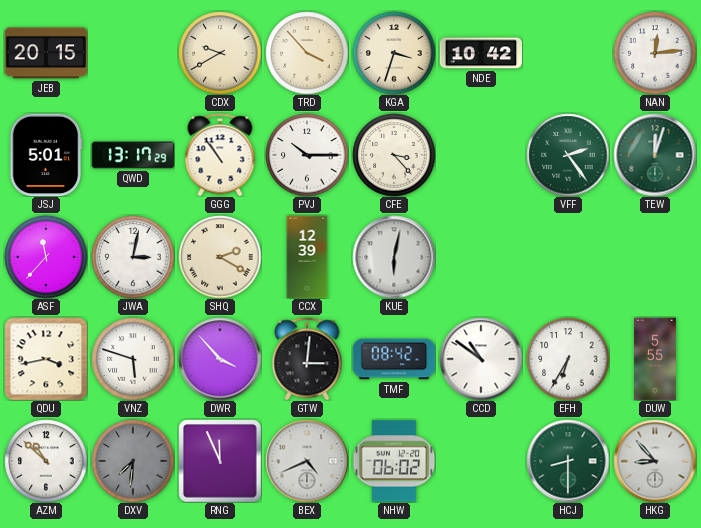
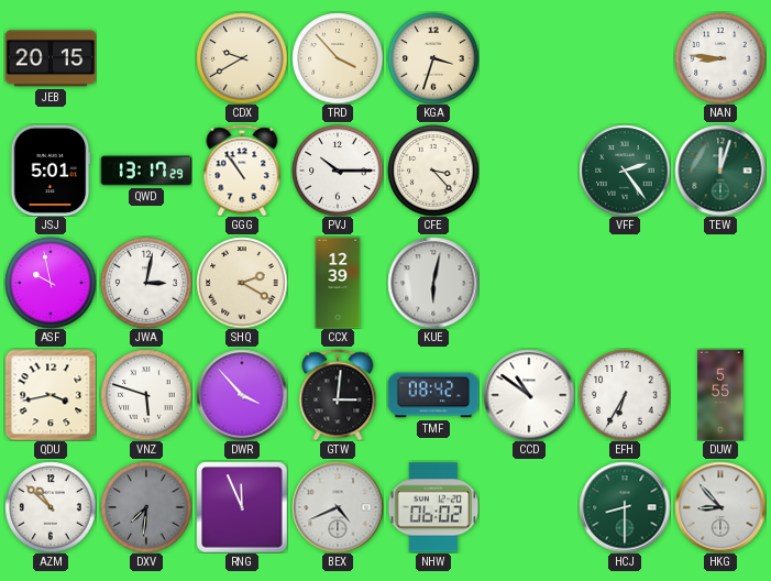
NDE: 10:42 -> none (481, 53)
NAN: 12:14 -> 8:46 (720, 58)
ASF: 11:37 -> 9:58 (51, 283)
